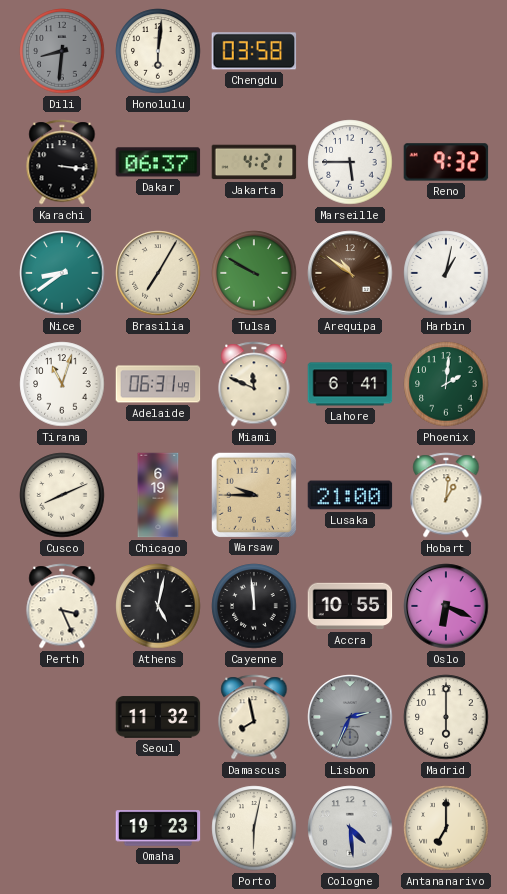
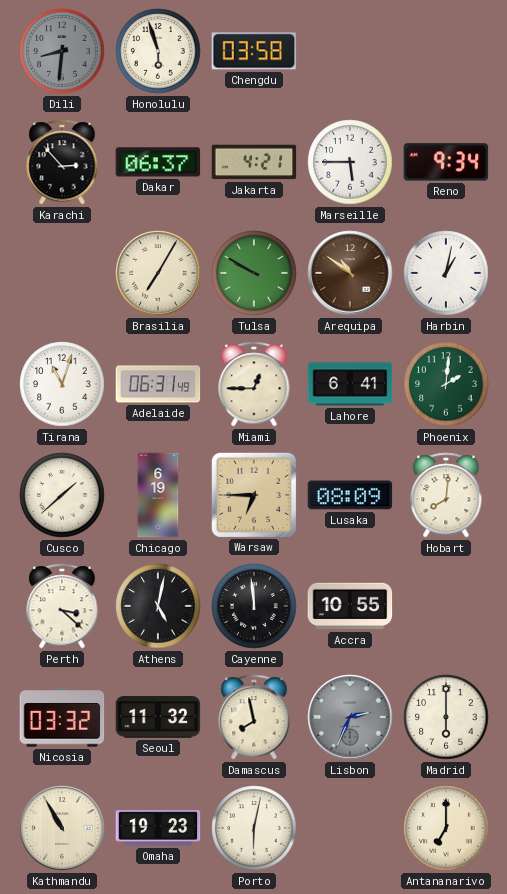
Honolulu: 6:01 -> 5:57 (158, 51)
Karachi: 3:16 -> 2:53 (62, 162)
Reno: 9:32 -> 9:34 (446, 162)
Nice: 8:39 -> none (62, 273)
Miami: 11:49 -> 12:45 (254, 384)
Cusco: 8:11 -> 1:38 (62, 495)
Warsaw: 9:45 -> 6:45 (253, 494)
Lusaka: 21:00 -> 08:09 (350, 495)
Hobart: 1:01 -> 8:01 (446, 495)
Perth: 3:26 -> 3:22 (62, 606)
Oslo: 6:19 -> none (446, 606)
Nicosia: none -> 03:32 (62, 717)
Kathmandu: none -> 10:55 (62, 828)
Cologne: 4:29 -> none (350, 828)
